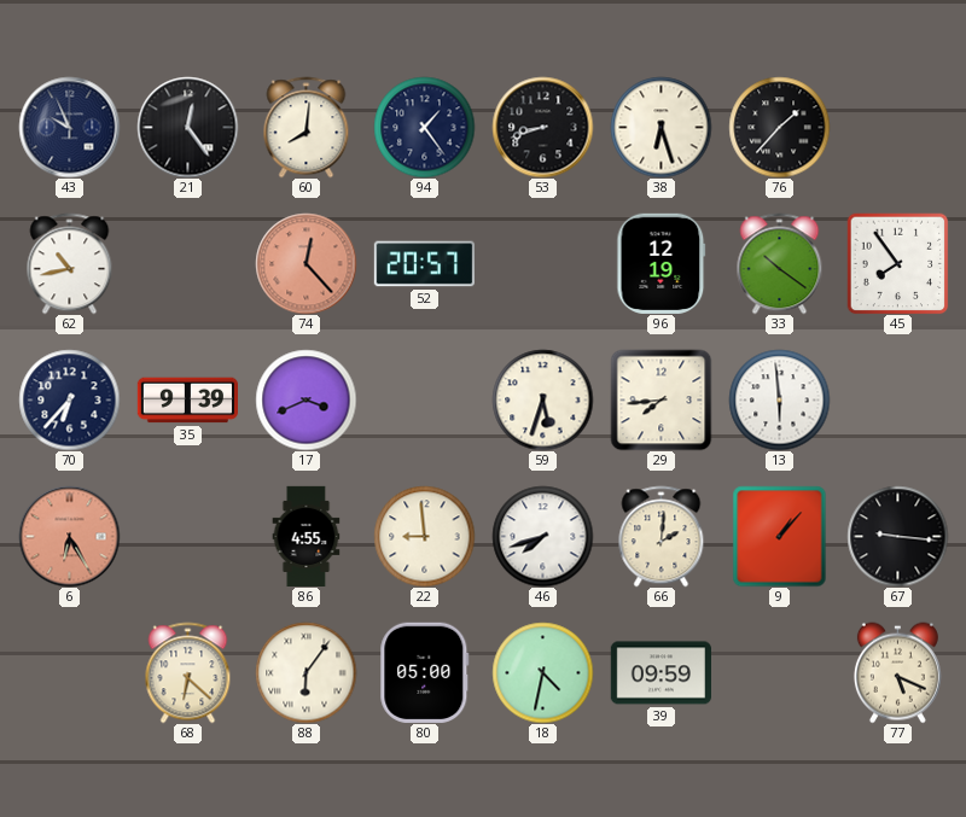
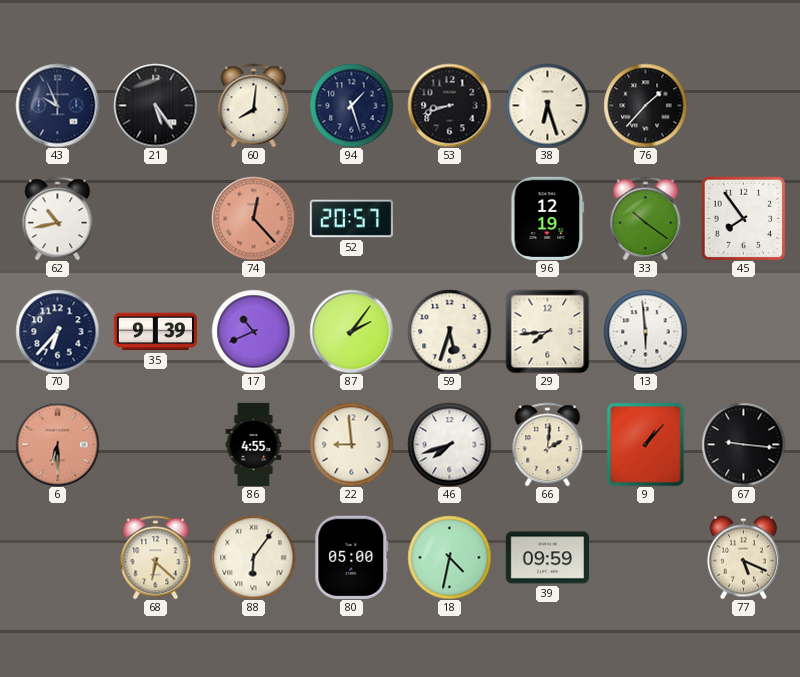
21: 12:24 -> 5:24 (155, 105)
94: 1:24 -> 1:27 (351, 105)
17: 3:41 -> 10:41 (253, 331)
87: none -> 2:06 (351, 331)
6: 6:25 -> 6:30 (57, 444)
